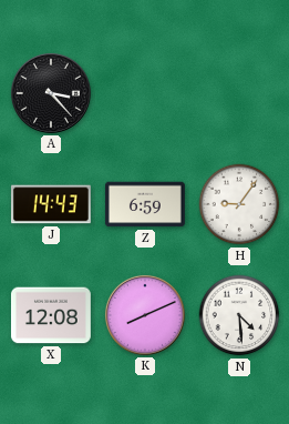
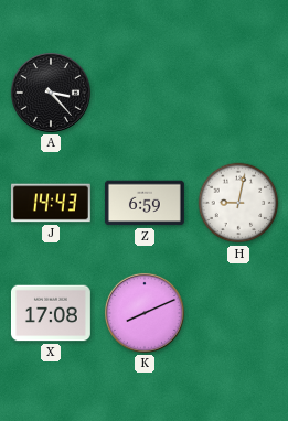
H: 9:06 -> 9:02 (238, 203)
X: 12:08 -> 17:08 (51, 313)
N: 4:29 -> none (239, 315)
